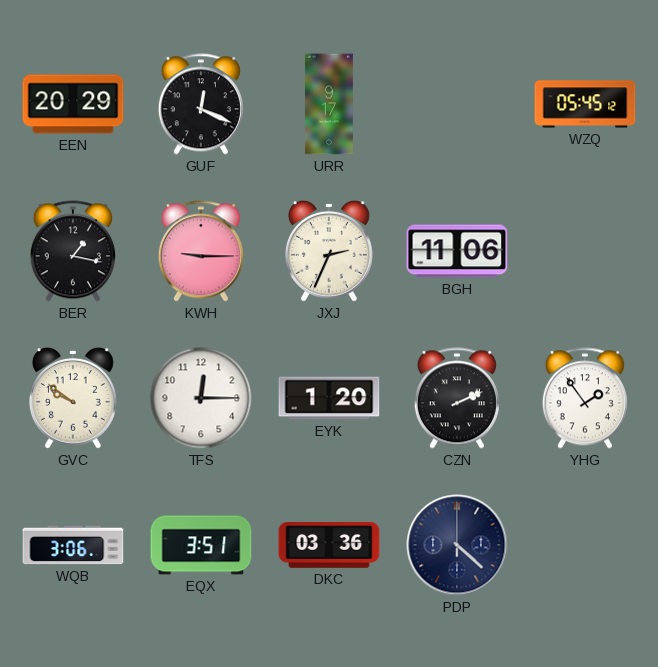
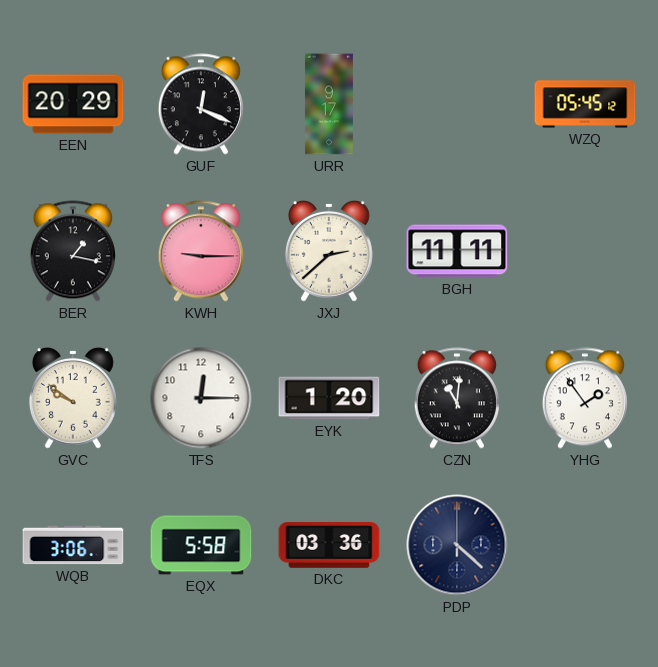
JXJ: 2:34 -> 2:38 (329, 251)
BGH: 11:06 -> 11:11 (457, 251)
CZN: 2:11 -> 11:01 (457, 398)
EQX: 3:51 -> 5:58 (201, 545)
